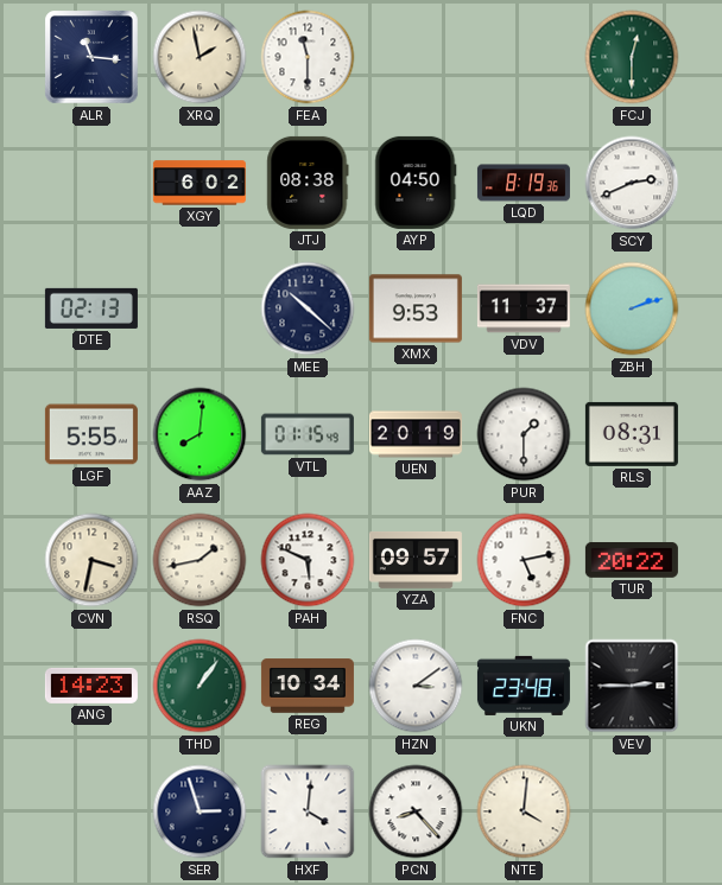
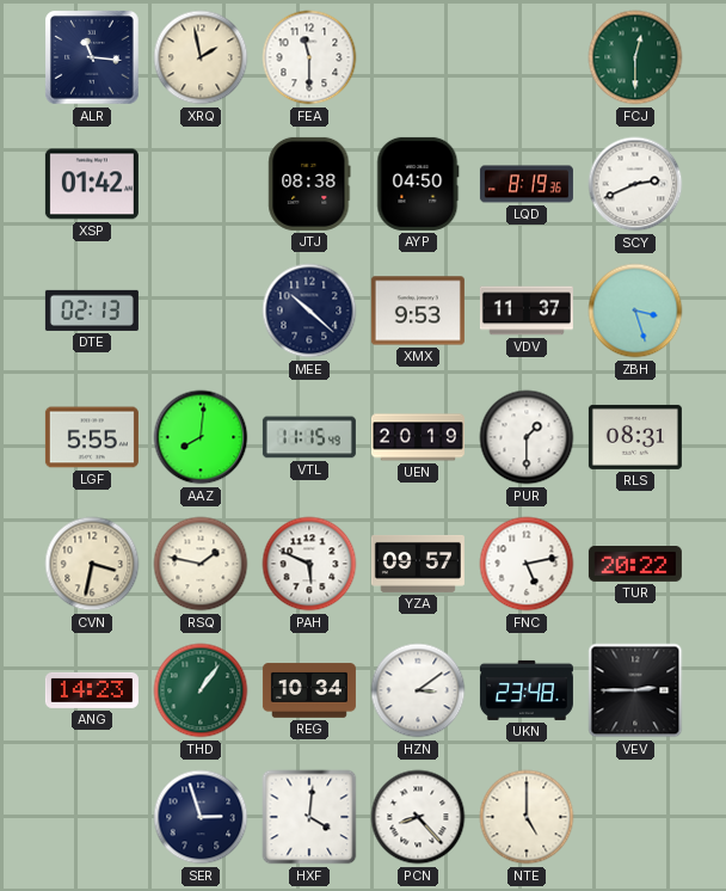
XSP: none -> 01:42 (92, 184)
XGY: 6:02 -> none (199, 183)
ZBH: 2:12 -> 3:27 (635, 311)
VTL: 01:15 -> 11:15 (309, 437)
RSQ: 1:43 -> 1:47 (201, 564)
NTE: 4:01 -> 5:00 (527, 817)
